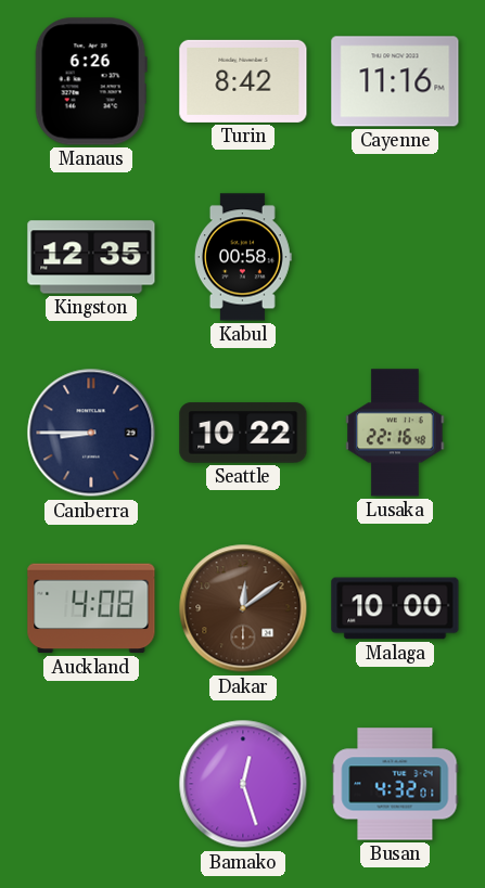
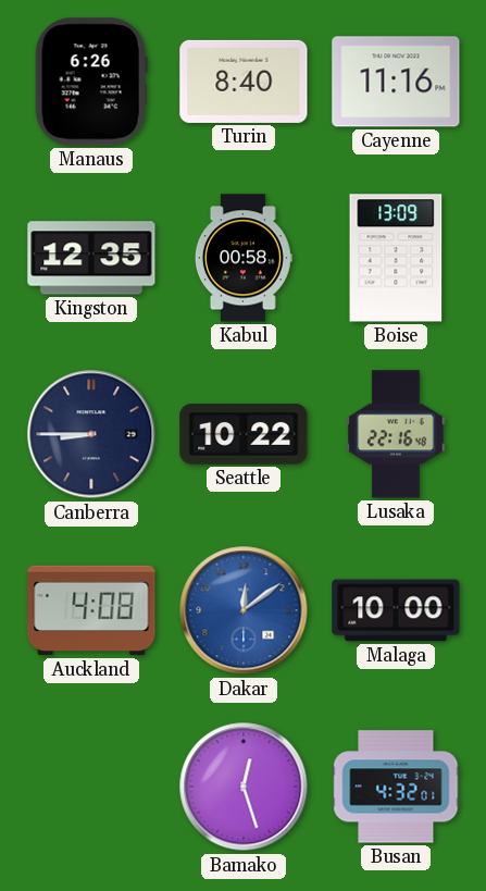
Turin: 8:42 -> 8:40 (244, 82)
Boise: none -> 13:09 (396, 258)
Dakar dial: brown -> blue (244, 610)
